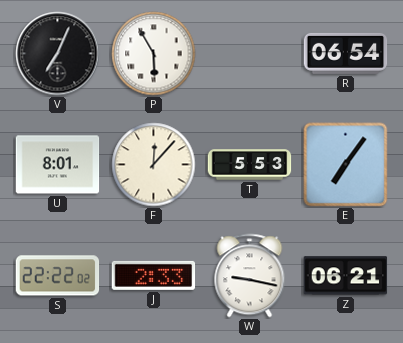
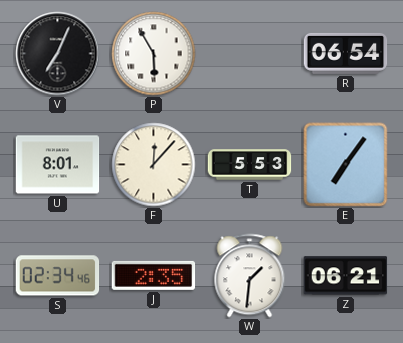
S: 22:22 -> 02:34 (58, 276)
J: 2:33 -> 2:35 (154, 275)
W: 9:17 -> 1:31 (250, 276)
